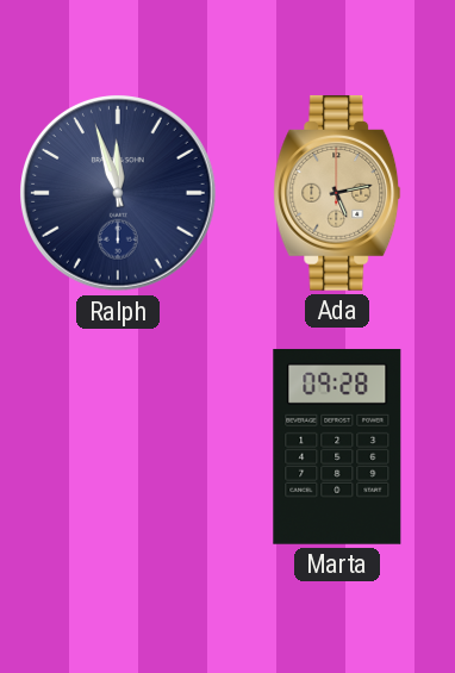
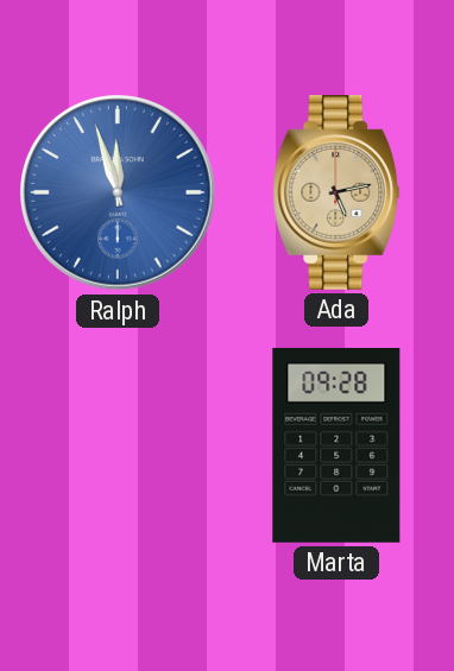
Ralph dial: navy -> blue (119, 194)
